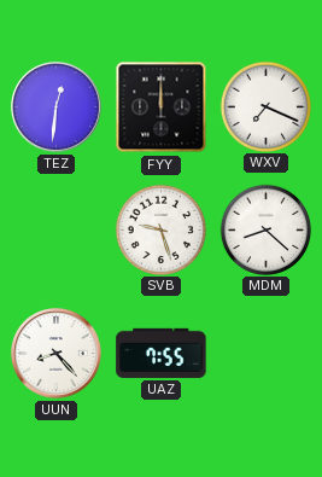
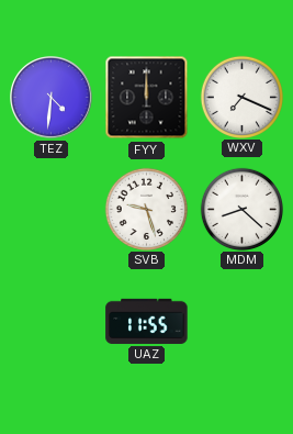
TEZ: 12:31 -> 4:31 (52, 98)
UUN: 8:23 -> none (57, 354)
UAZ: 7:55 -> 11:55 (147, 321)
